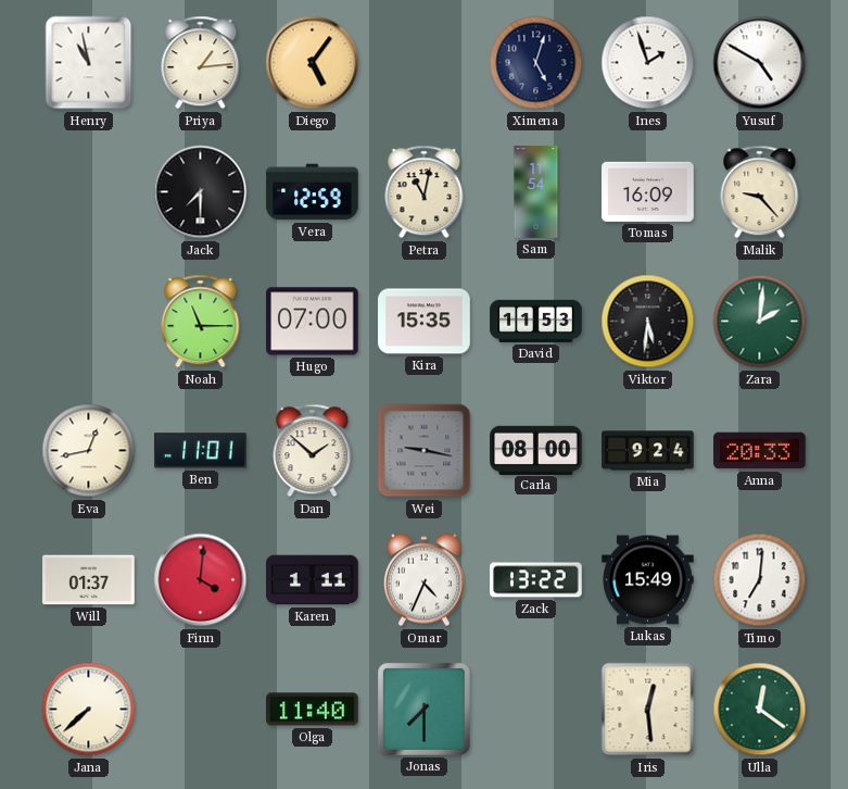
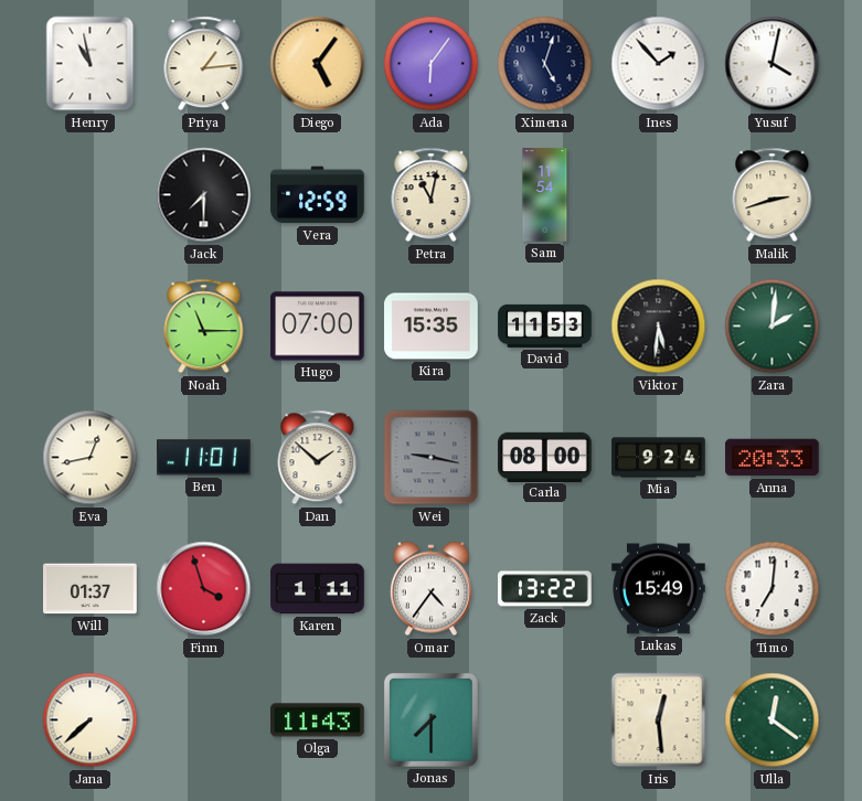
Ada: none -> 6:06 (432, 64)
Ines: 1:57 -> 1:53 (659, 64)
Yusuf: 4:50 -> 4:02 (773, 64)
Tomas: 16:09 -> none (648, 191)
Malik: 9:23 -> 2:42 (773, 195)
Finn: 4:01 -> 3:57 (204, 589)
Omar: 4:34 -> 4:36 (430, 589)
Olga: 11:40 -> 11:43 (318, 720)
